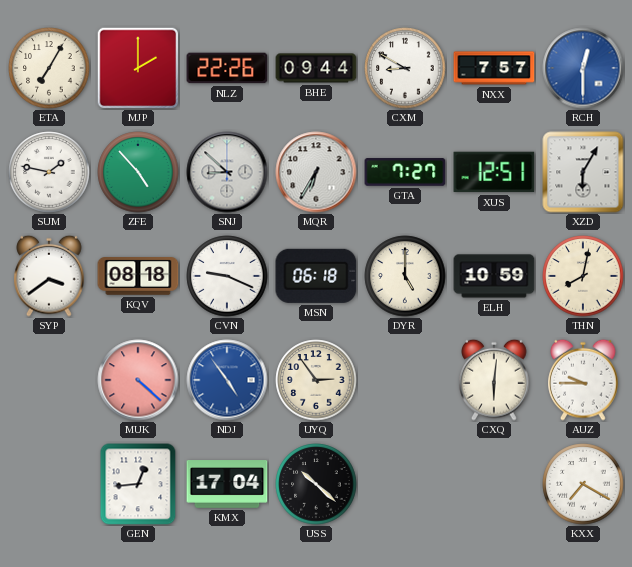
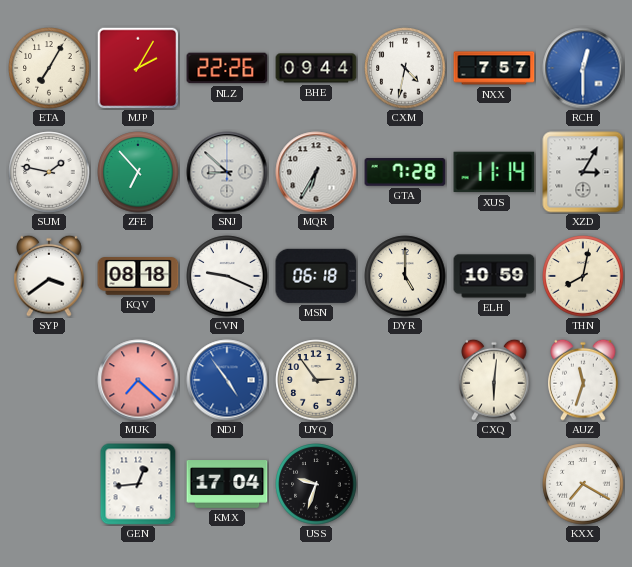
MJP: 2:00 -> 2:05 (138, 68)
CXM: 8:50 -> 4:32 (405, 68)
ZFE: 4:53 -> 6:53 (138, 172)
GTA: 7:27 -> 7:28 (405, 172)
XUS: 12:51 -> 11:14 (494, 172)
XZD: 6:05 -> 3:05 (583, 172)
MUK: 4:22 -> 7:22 (138, 380)
AUZ: 9:45 -> 11:33 (583, 380)
USS: 10:22 -> 9:33 (316, 484)
